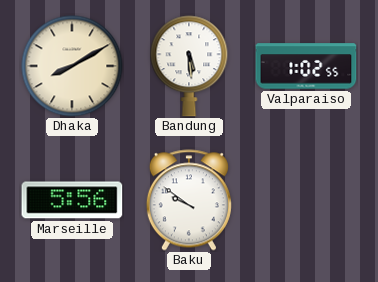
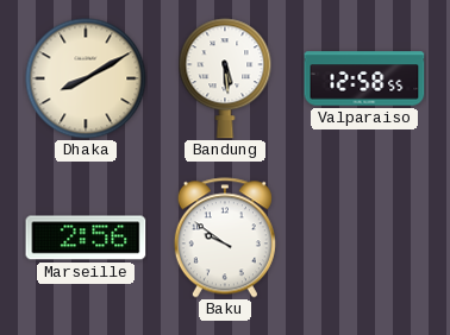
Valparaiso: 1:02 -> 12:58 (364, 78)
Marseille: 5:56 -> 2:56 (86, 238)
